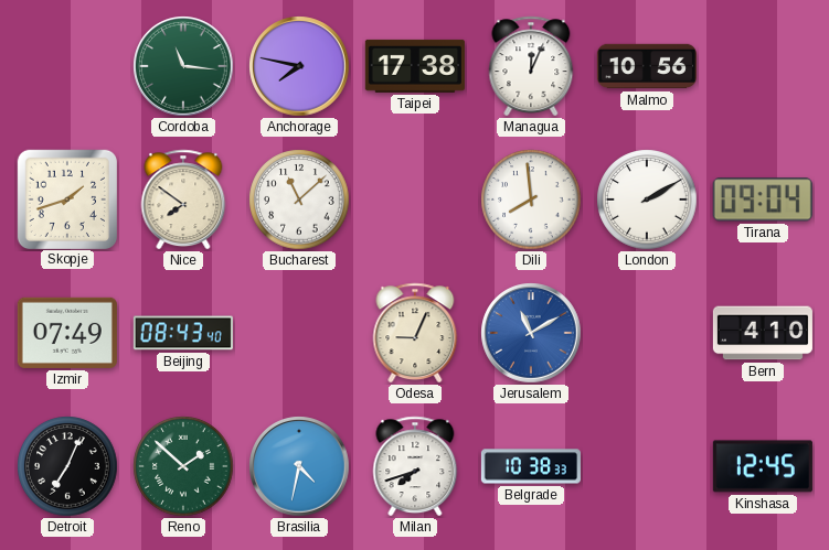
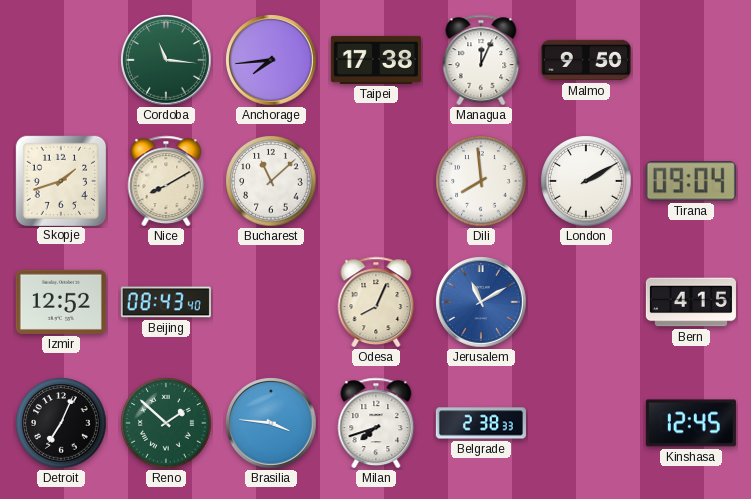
Anchorage: 7:47 -> 7:44 (271, 60)
Malmo: 10:56 -> 9:50 (586, 60)
Nice: 7:51 -> 8:10 (166, 181)
Izmir: 07:49 -> 12:52 (61, 302)
Odesa: 9:04 -> 8:04 (376, 302)
Bern: 4:10 -> 4:15 (691, 302)
Brasilia: 4:32 -> 3:46 (271, 423)
Belgrade: 10:38 -> 2:38 (481, 423)
